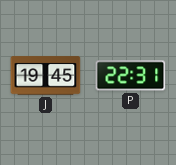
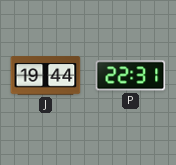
J: 19:45 -> 19:44 (46, 76)
